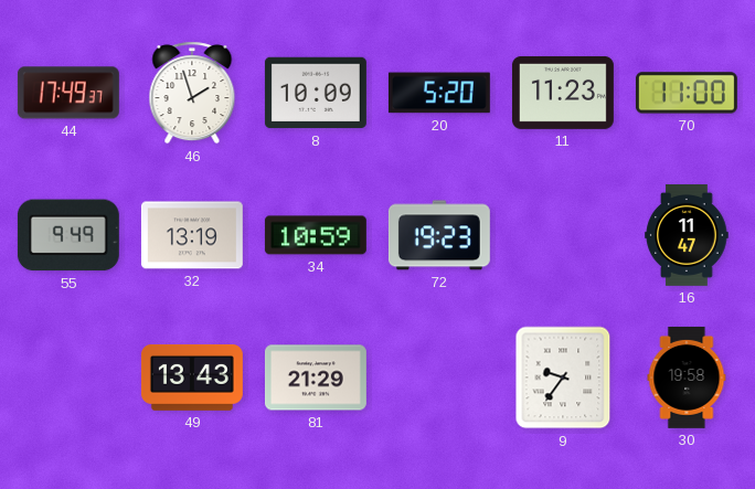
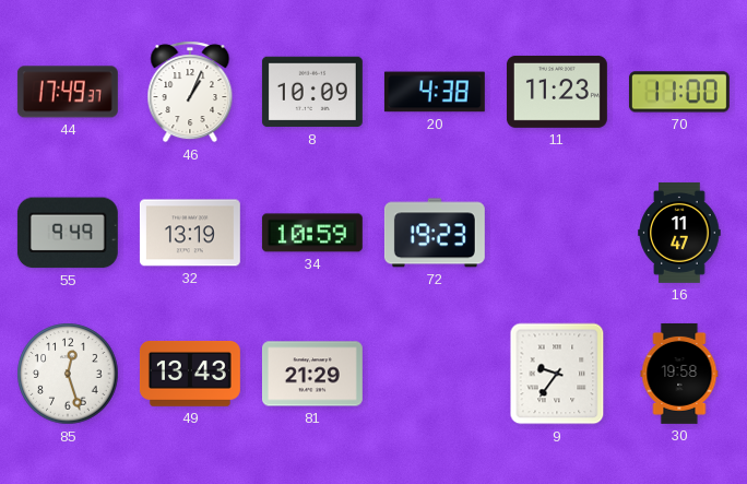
46: 1:57 -> 1:04 (190, 92)
20: 5:20 -> 4:38 (435, 92)
85: none -> 12:27 (68, 374)
